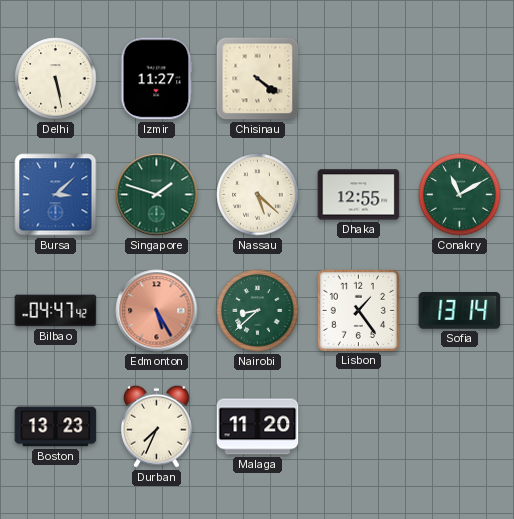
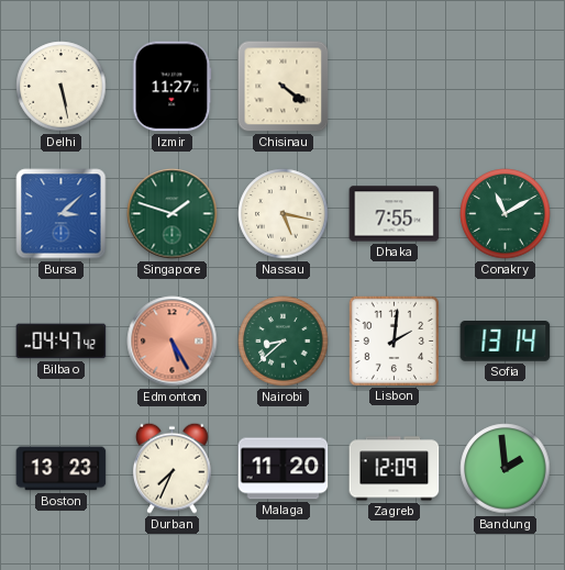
Nassau: 5:22 -> 5:17 (284, 214)
Dhaka: 12:55 -> 7:55 (395, 214)
Lisbon: 1:24 -> 2:01 (394, 340)
Zagreb: none -> 12:09 (395, 469)
Bandung: none -> 1:59 (506, 469)
